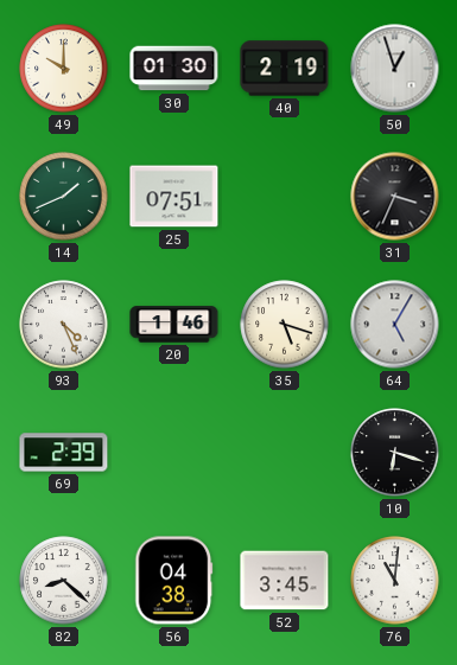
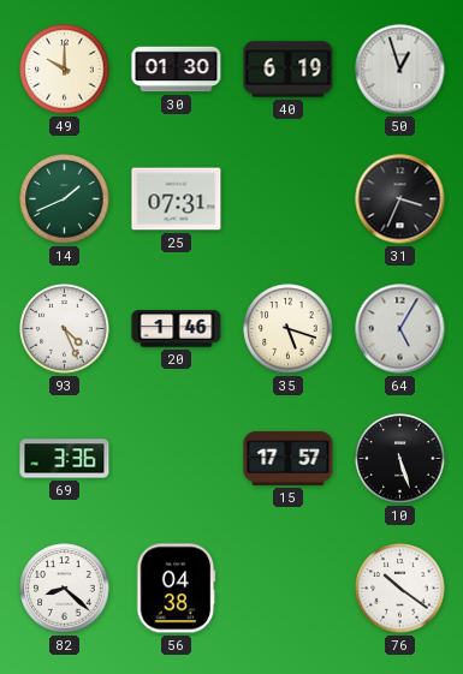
40: 2:19 -> 6:19 (289, 70)
25: 07:51 -> 07:31 (177, 199)
69: 2:39 -> 3:36 (65, 459)
15: none -> 17:57 (289, 458)
10: 6:18 -> 5:27 (400, 459)
52: 3:45 -> none (285, 581)
76: 11:01 -> 10:21 (400, 589)
